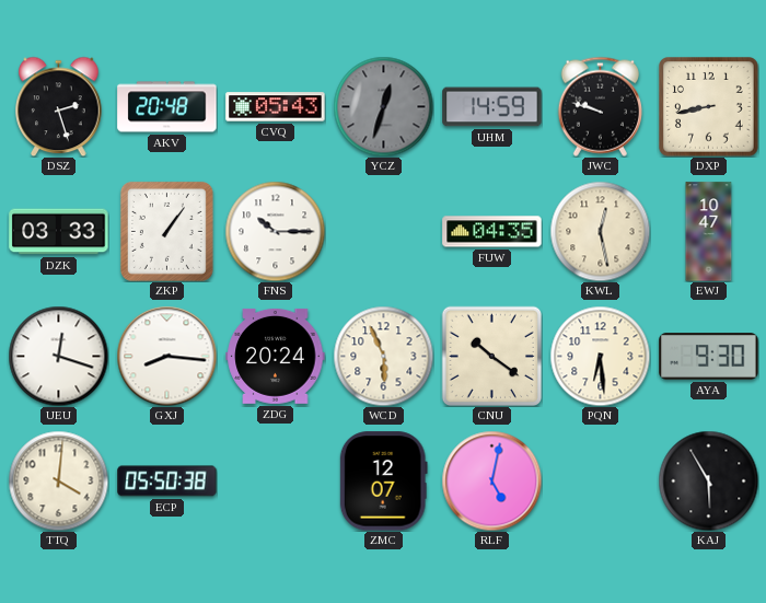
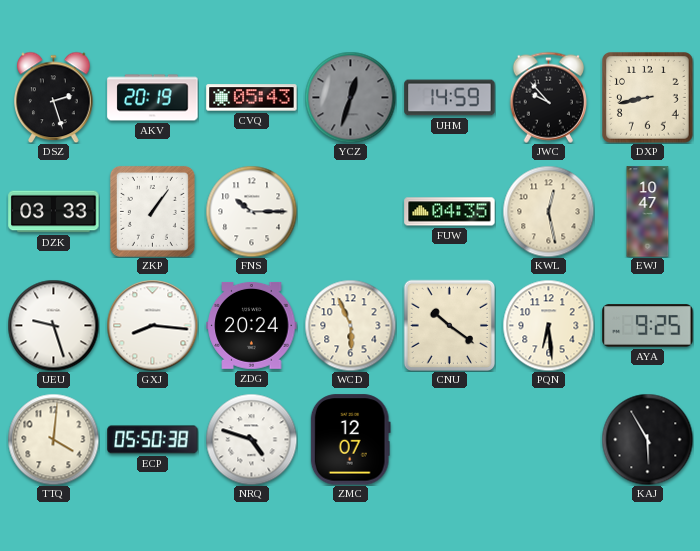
AKV: 20:48 -> 20:19 (153, 98)
JWC: 9:48 -> 9:53 (548, 97)
UEU: 12:18 -> 9:27 (53, 325)
AYA: 9:30 -> 9:25 (648, 326)
NRQ: none -> 4:48 (251, 439)
RLF: 5:02 -> none (491, 480)
